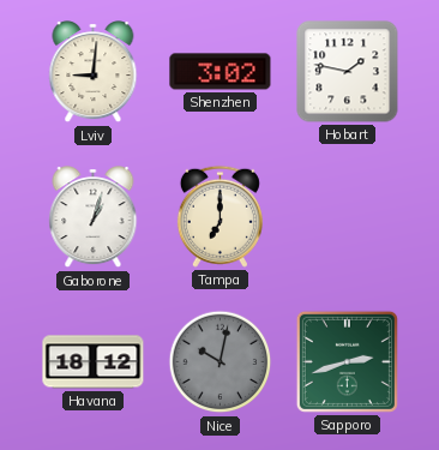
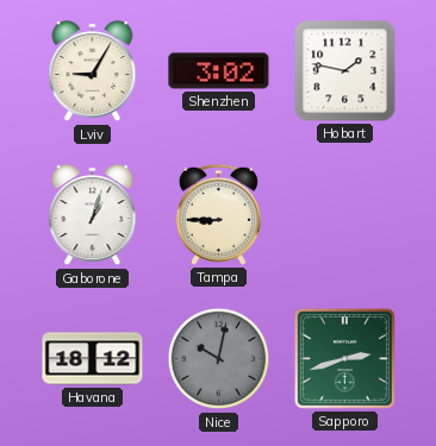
Lviv: 9:01 -> 9:05 (93, 71)
Tampa: 7:00 -> 8:45 (218, 214)
